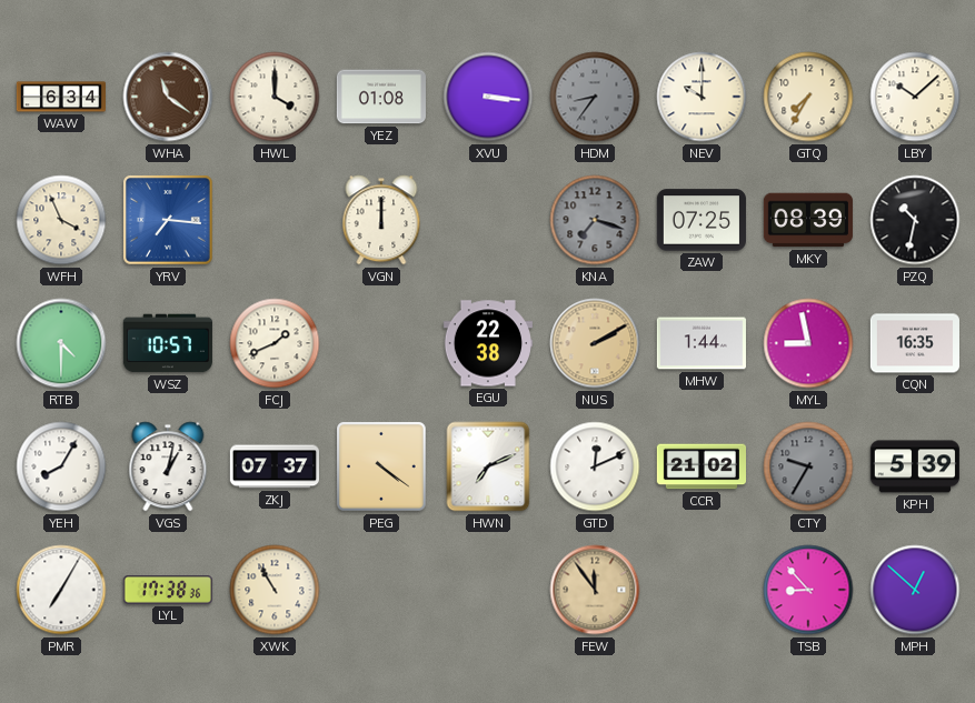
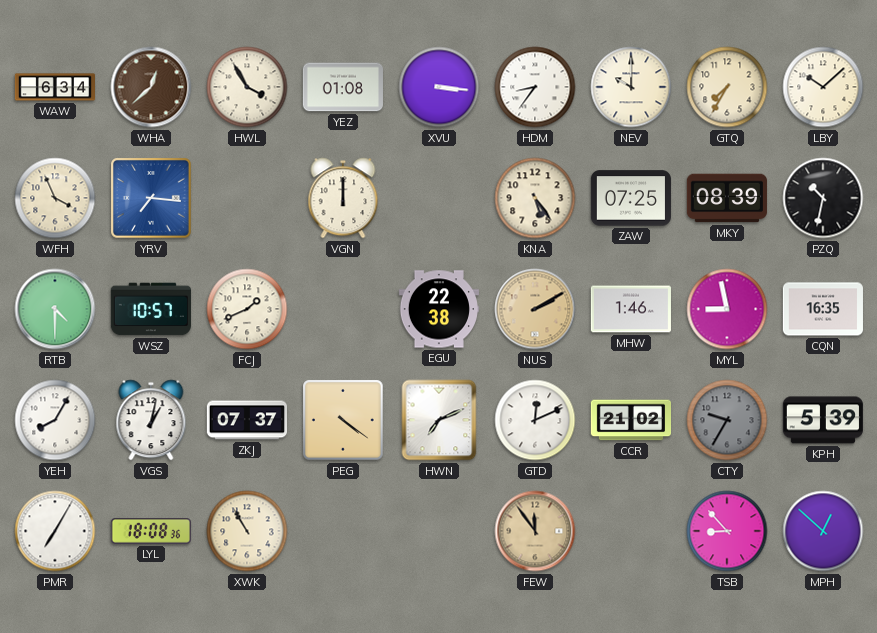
WHA: 11:21 -> 12:38 (151, 87)
HWL: 4:00 -> 3:55 (247, 87)
HDM dial: grey -> white (535, 87)
KNA: 7:18 -> 5:24 (535, 198)
KNA dial: grey -> cream (535, 198)
MHW: 1:44 -> 1:46 (631, 309)
LYL: 17:38 -> 18:08 (150, 532)
